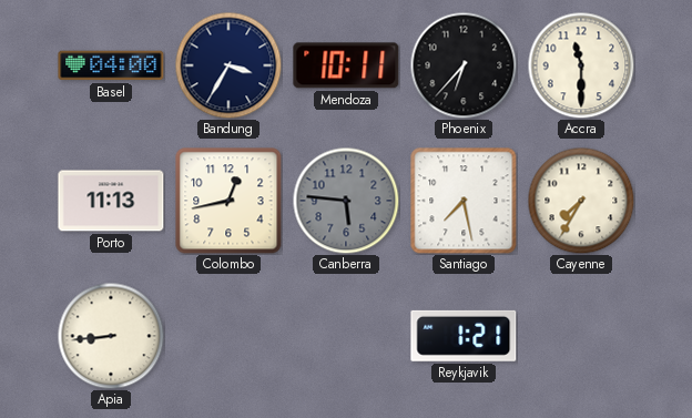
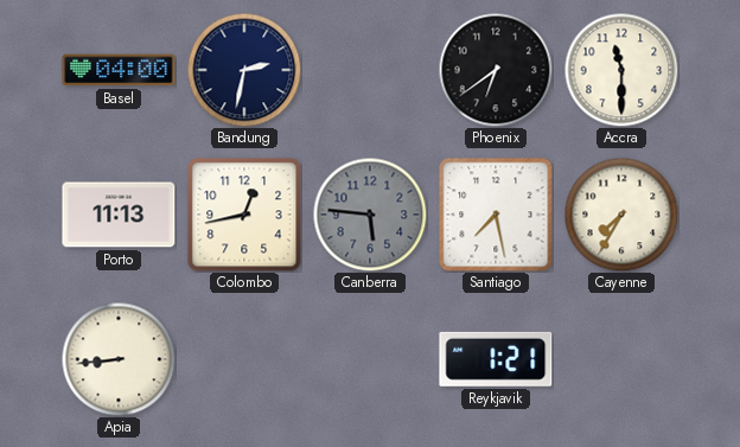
Bandung: 3:35 -> 2:32 (244, 70)
Mendoza: 10:11 -> none (346, 65)
Phoenix: 6:37 -> 6:39 (496, 70)
